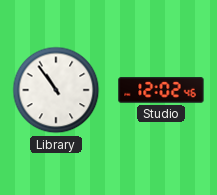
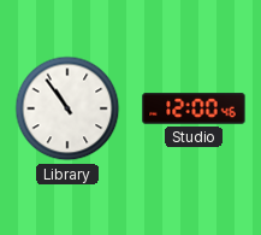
Studio: 12:02 -> 12:00 (194, 108)
